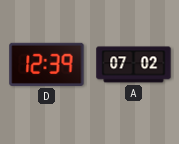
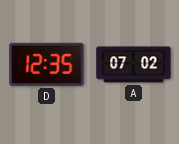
D: 12:39 -> 12:35 (47, 64)
